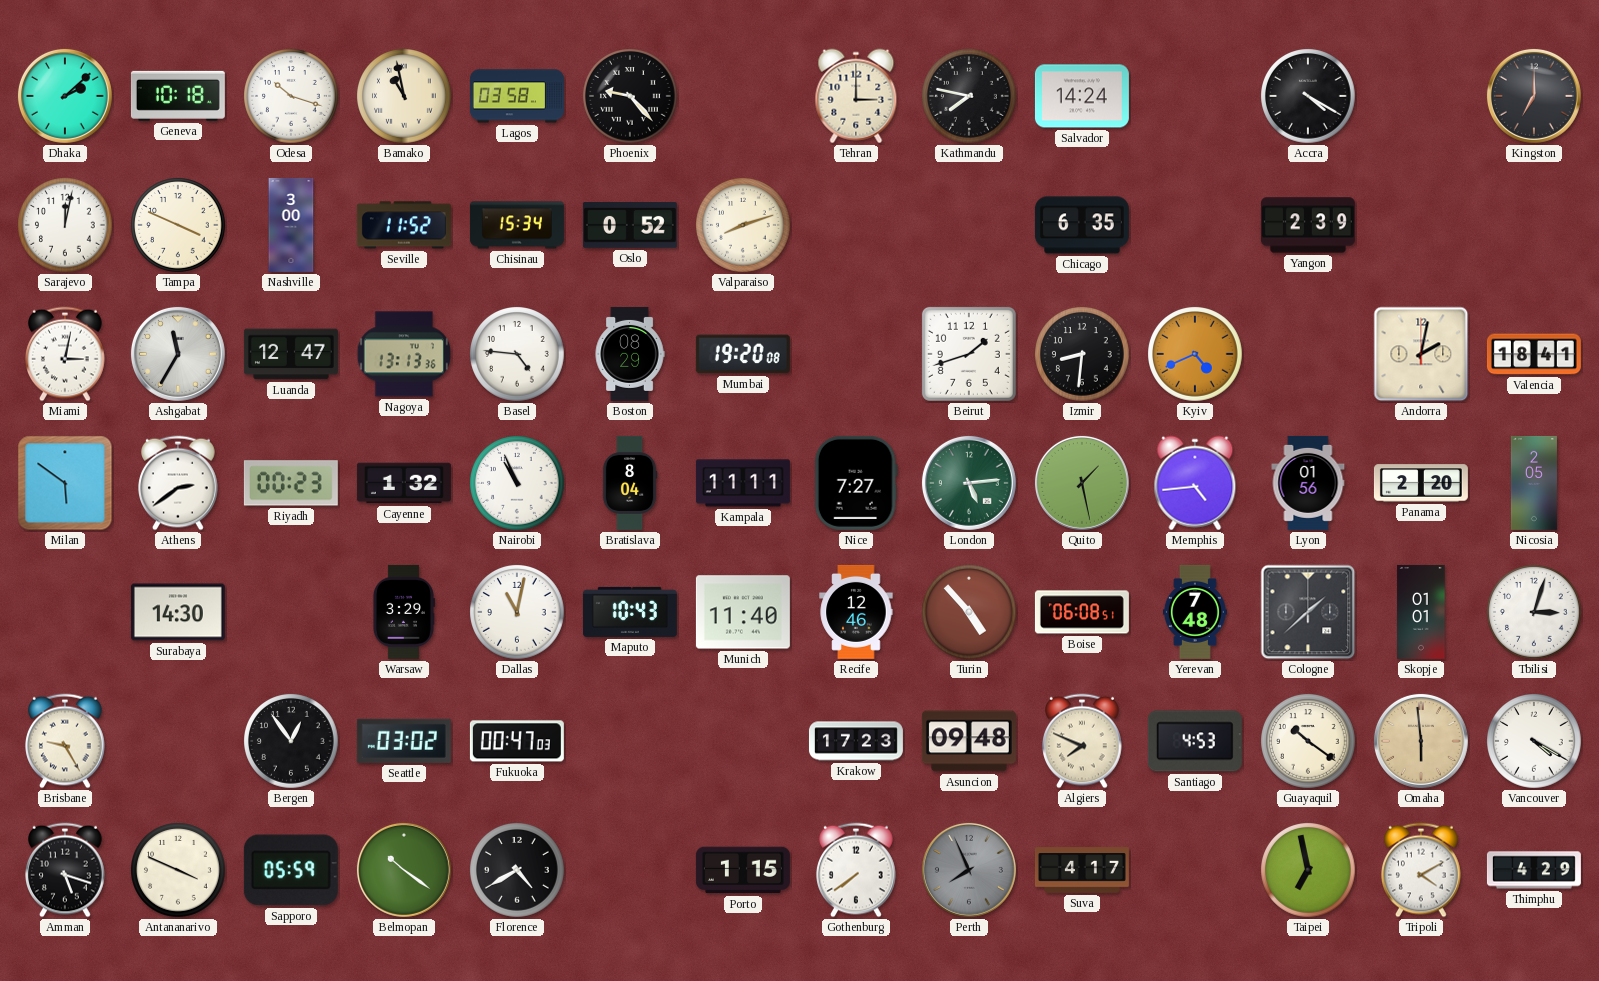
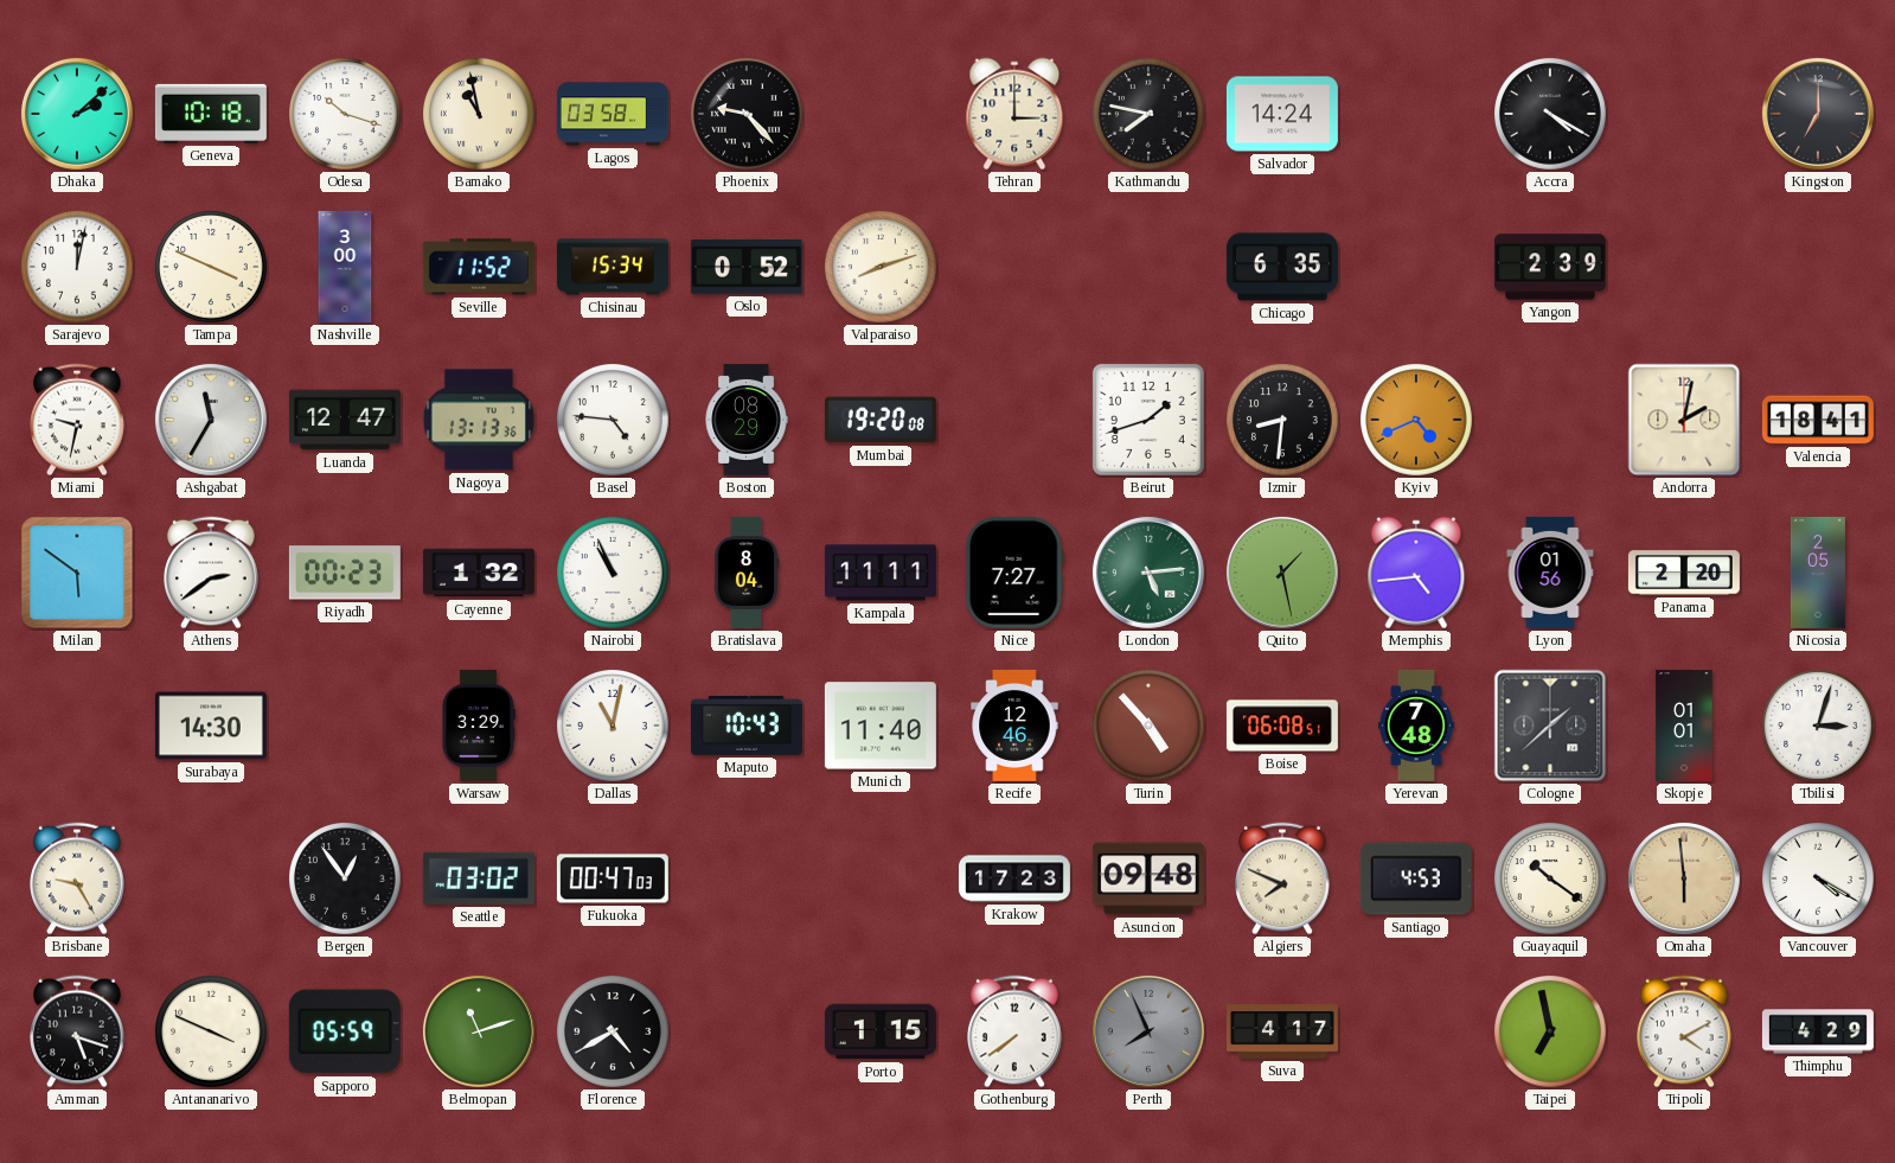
Miami: 3:02 -> 9:32 (78, 420)
Belmopan: 10:21 -> 11:12 (479, 1031)
